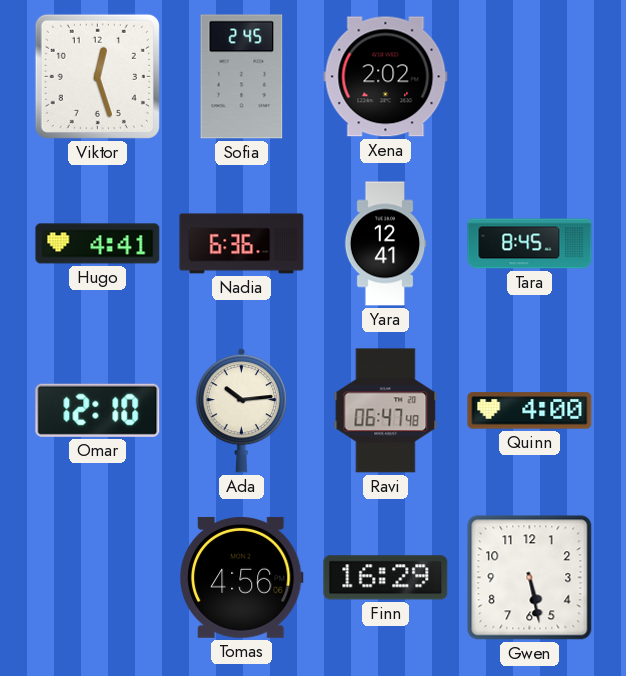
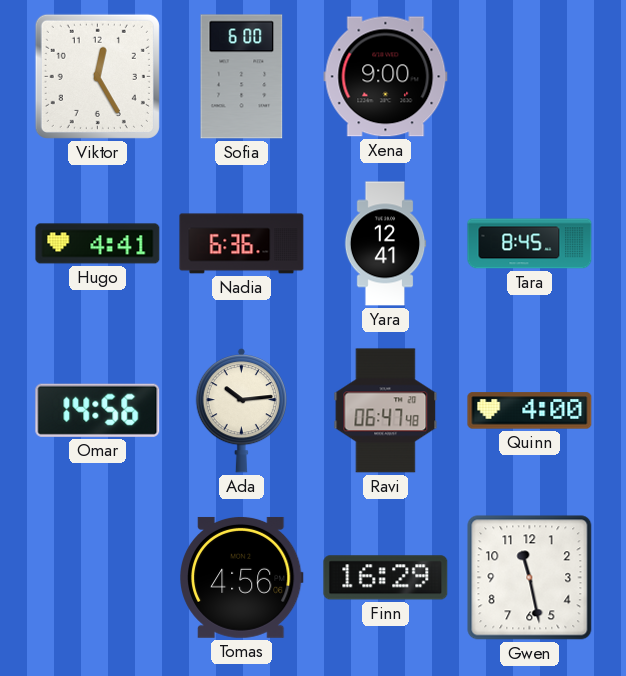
Viktor: 12:27 -> 12:25 (97, 76)
Sofia: 2:45 -> 6:00 (242, 77)
Xena: 2:02 -> 9:00 (386, 77)
Omar: 12:10 -> 14:56 (98, 410)
Gwen: 5:28 -> 11:28 (530, 578)
